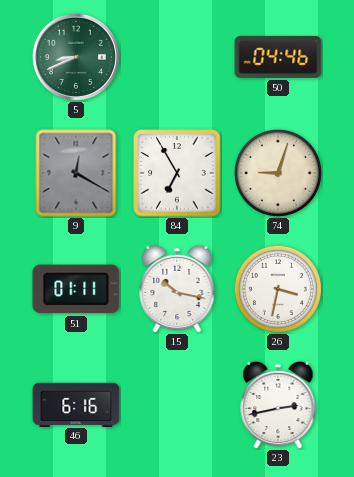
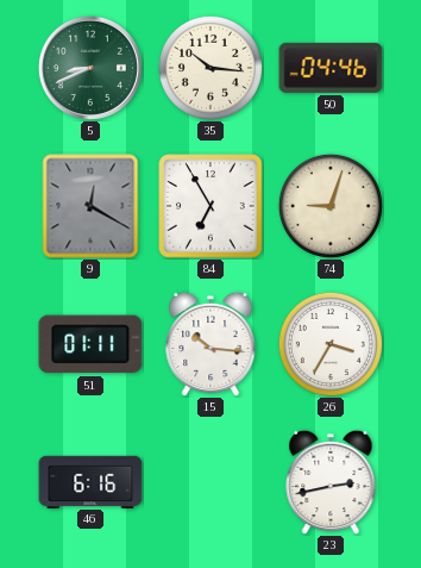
35: none -> 10:16 (211, 68)
15: 10:17 -> 10:16 (211, 344)
26: 3:32 -> 3:35 (331, 344)
